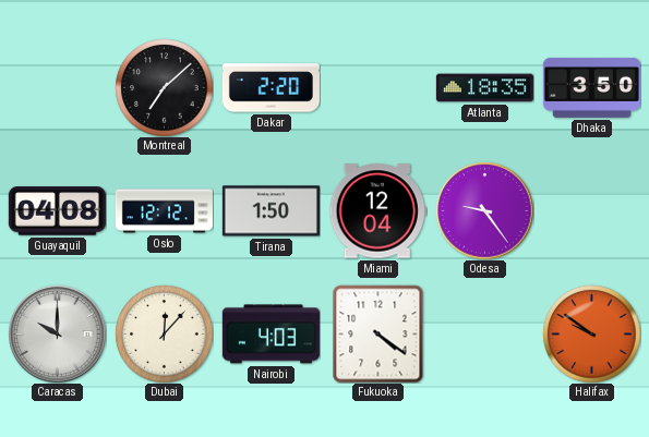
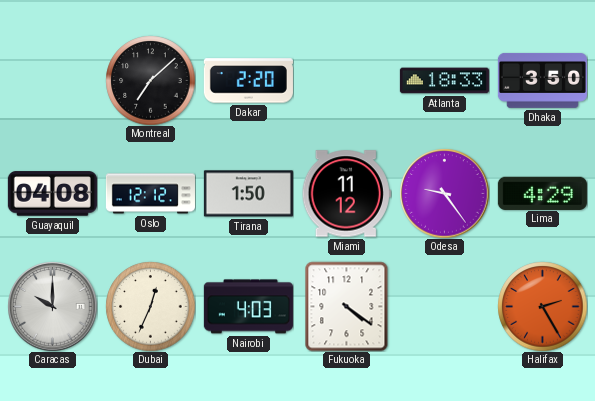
Atlanta: 18:35 -> 18:33 (444, 81)
Miami: 12:04 -> 11:12 (346, 194)
Lima: none -> 4:29 (542, 193)
Dubai: 12:07 -> 12:34 (150, 306)
Halifax: 9:51 -> 2:25 (542, 306)
